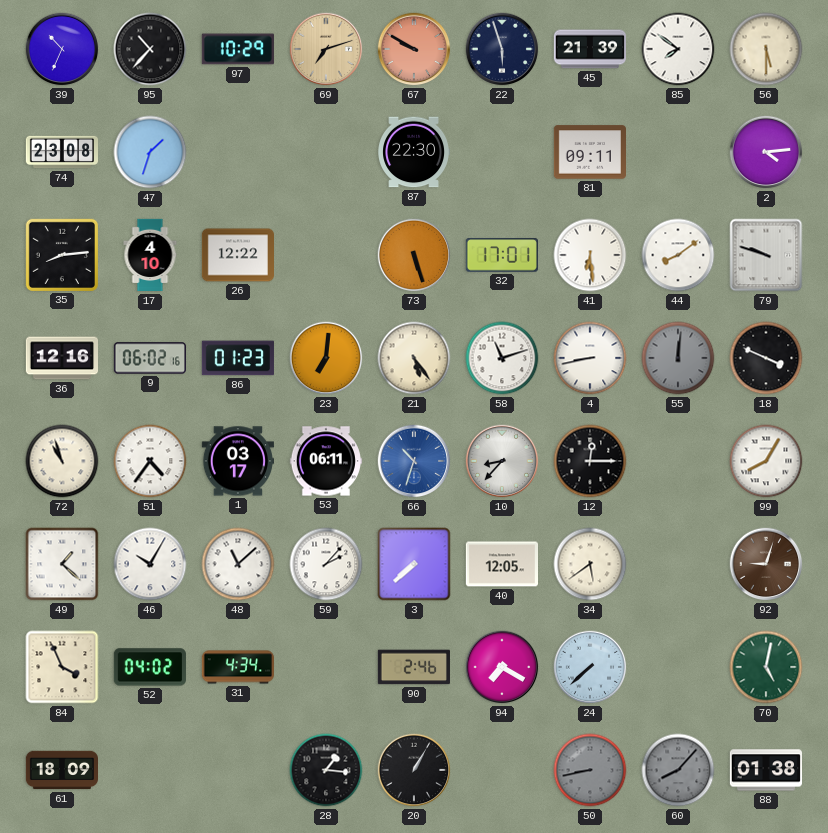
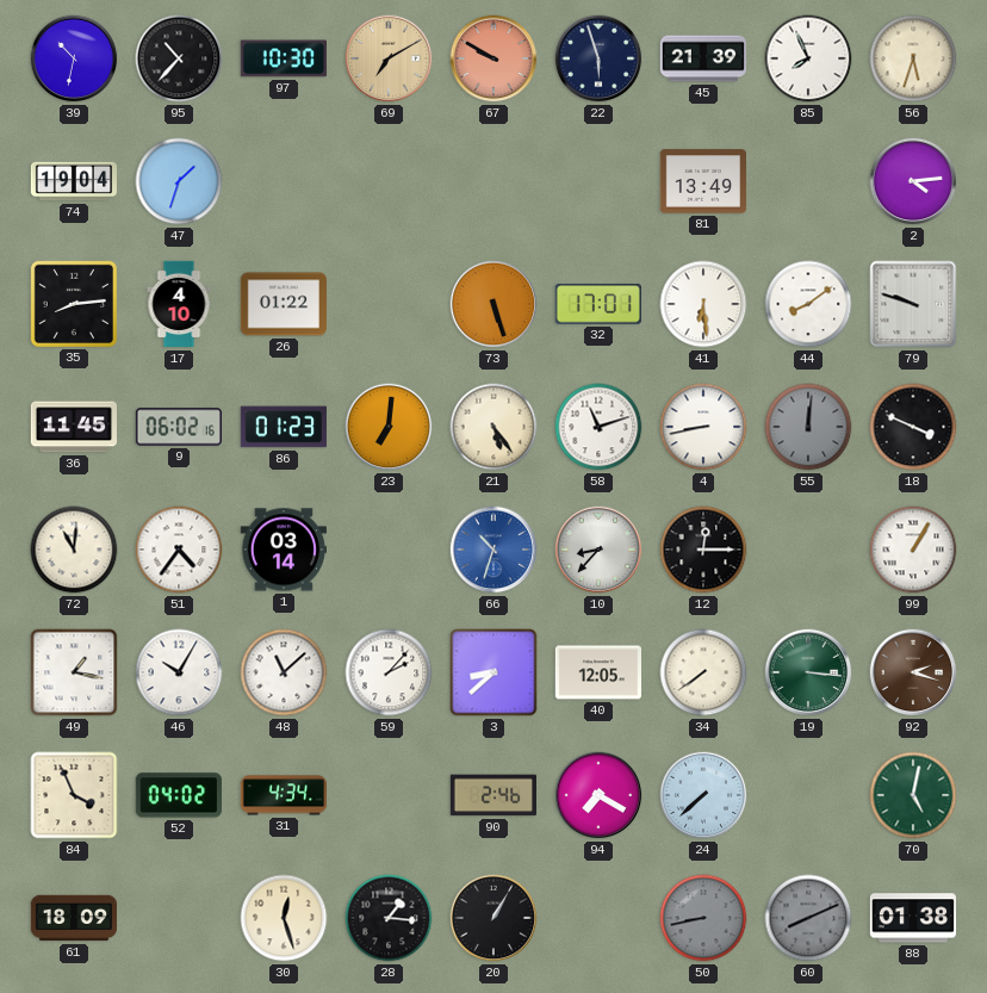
39: 10:34 -> 10:32 (74, 58)
97: 10:29 -> 10:30 (284, 58)
69: 7:12 -> 7:10 (389, 58)
85: 7:51 -> 7:56 (808, 58)
56: 5:30 -> 5:33 (913, 58)
74: 23:08 -> 19:04 (73, 181)
87: 22:30 -> none (413, 152)
81: 09:11 -> 13:49 (702, 181)
26: 12:22 -> 01:22 (283, 304)
36: 12:16 -> 11:45 (73, 427)
72: 10:57 -> 11:01 (74, 550)
1: 03:17 -> 03:14 (283, 550)
53: 06:11 -> none (325, 461)
99: 8:05 -> 1:05 (913, 550)
49: 1:22 -> 1:17 (74, 672)
3: 7:38 -> 8:38 (493, 672)
34: 5:39 -> 7:39 (703, 672)
19: none -> 3:16 (808, 672)
92: 9:03 -> 2:18 (913, 672)
30: none -> 12:27 (284, 918)
60: 8:07 -> 8:11 (808, 918)
